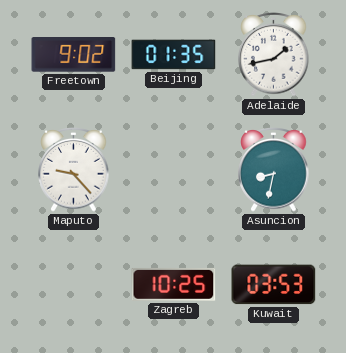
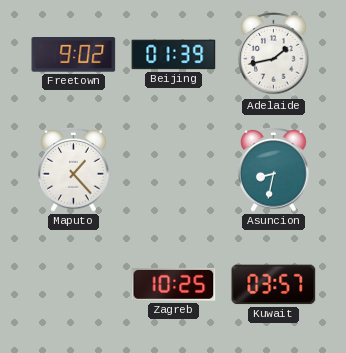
Beijing: 01:35 -> 01:39 (174, 55)
Maputo: 9:23 -> 1:23 (74, 170)
Kuwait: 03:53 -> 03:57 (274, 285)
